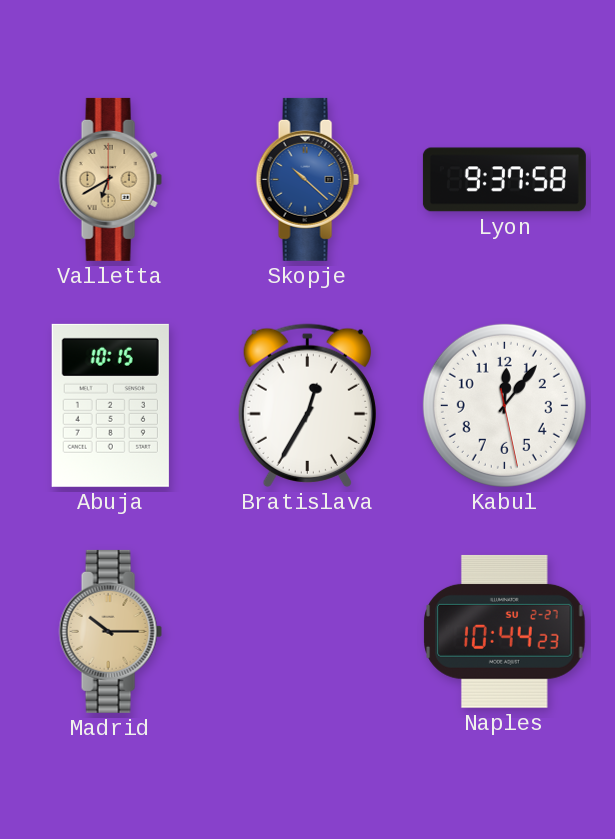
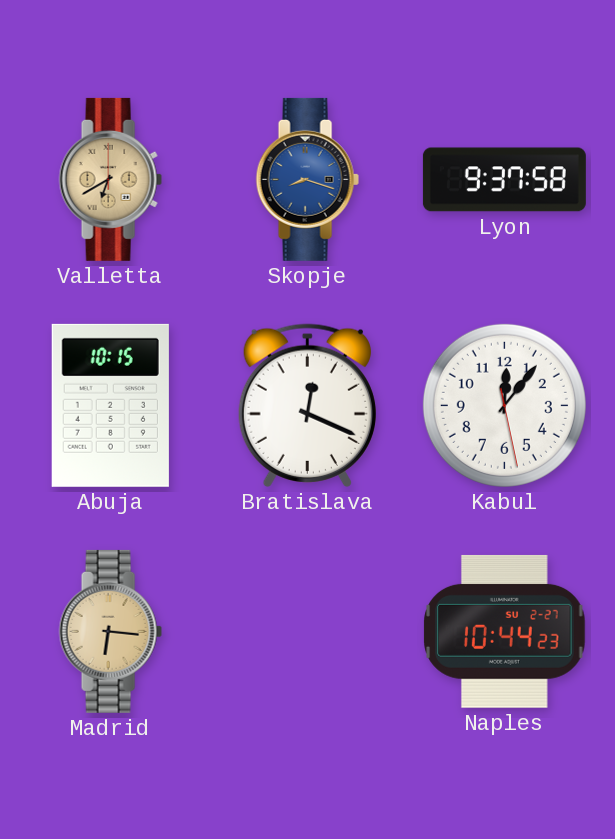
Skopje: 10:22 -> 8:18 (307, 179)
Bratislava: 12:35 -> 12:19 (307, 405)
Madrid: 10:15 -> 6:16 (110, 631)
